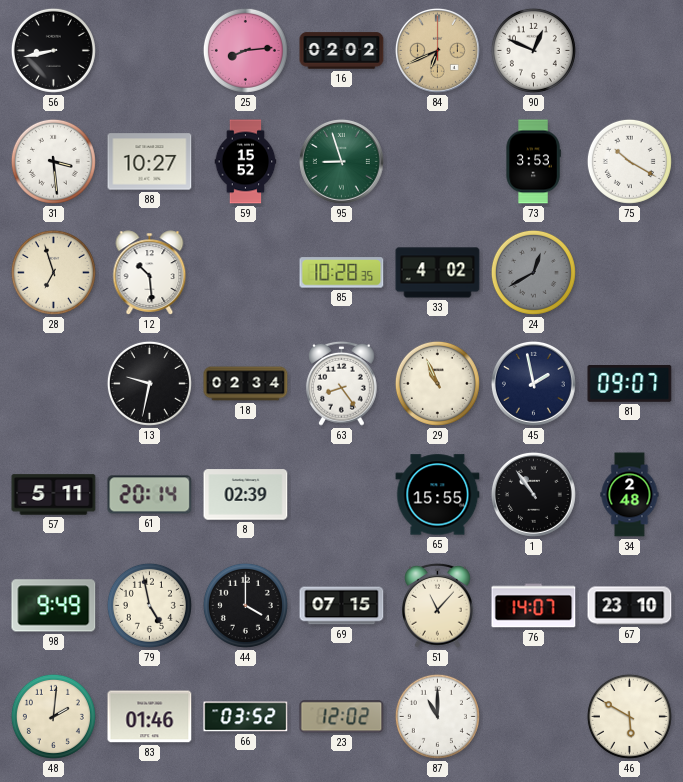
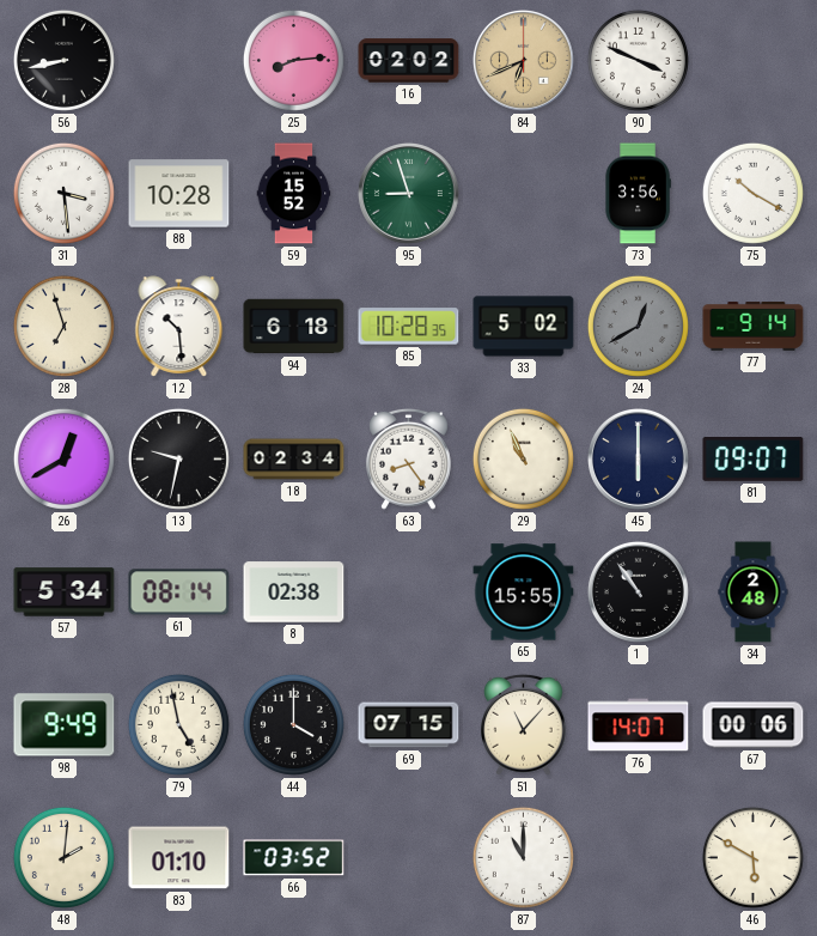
90: 12:49 -> 3:49 (638, 60)
88: 10:27 -> 10:28 (179, 194)
73: 3:53 -> 3:56 (638, 194)
94: none -> 6:18 (294, 327)
33: 4:02 -> 5:02 (524, 327)
77: none -> 9:14 (754, 327)
26: none -> 12:40 (63, 458)
45: 1:58 -> 6:00 (638, 458)
57: 5:11 -> 5:34 (65, 592)
61: 20:14 -> 08:14 (179, 592)
8: 02:39 -> 02:38 (294, 592)
67: 23:10 -> 00:06 (754, 725)
83: 01:46 -> 01:10 (179, 858)
23: 12:02 -> none (342, 717)
